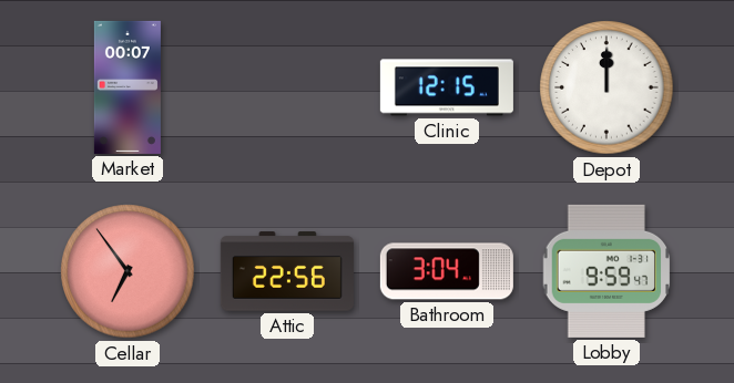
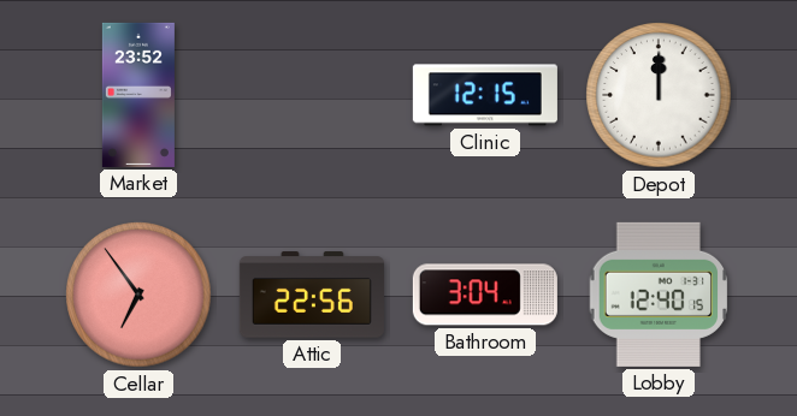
Market: 00:07 -> 23:52 (138, 95)
Lobby: 9:59 -> 12:40 (659, 295)
